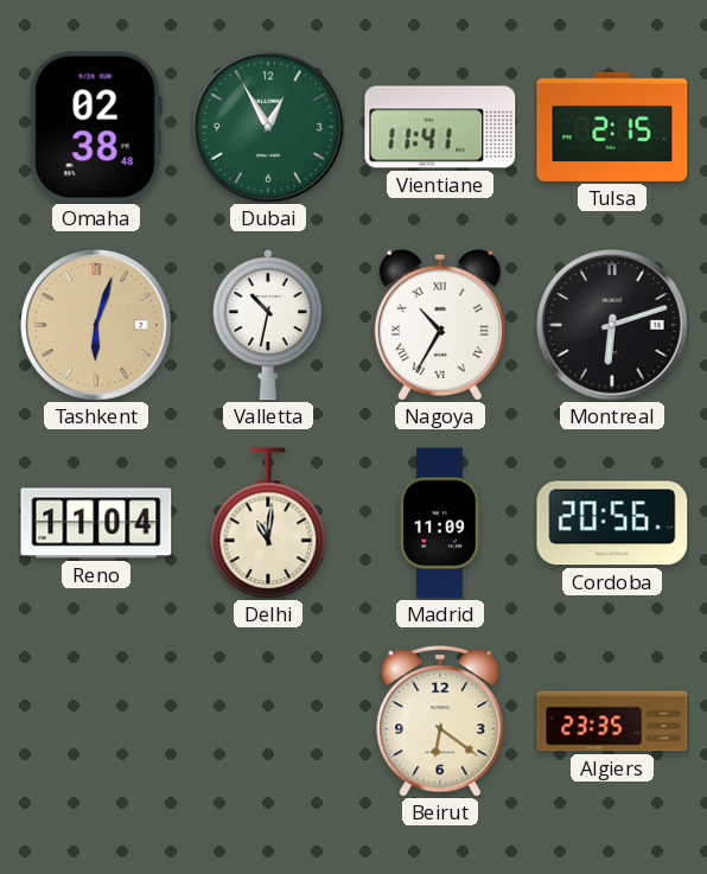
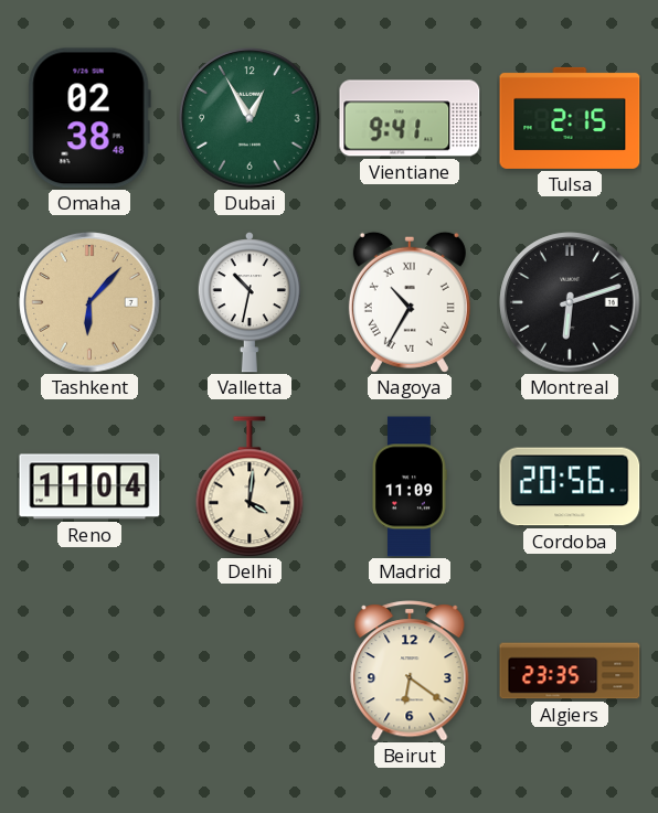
Vientiane: 11:41 -> 9:41 (410, 118)
Tashkent: 6:03 -> 6:07 (89, 302)
Delhi: 11:01 -> 4:01 (250, 486)
